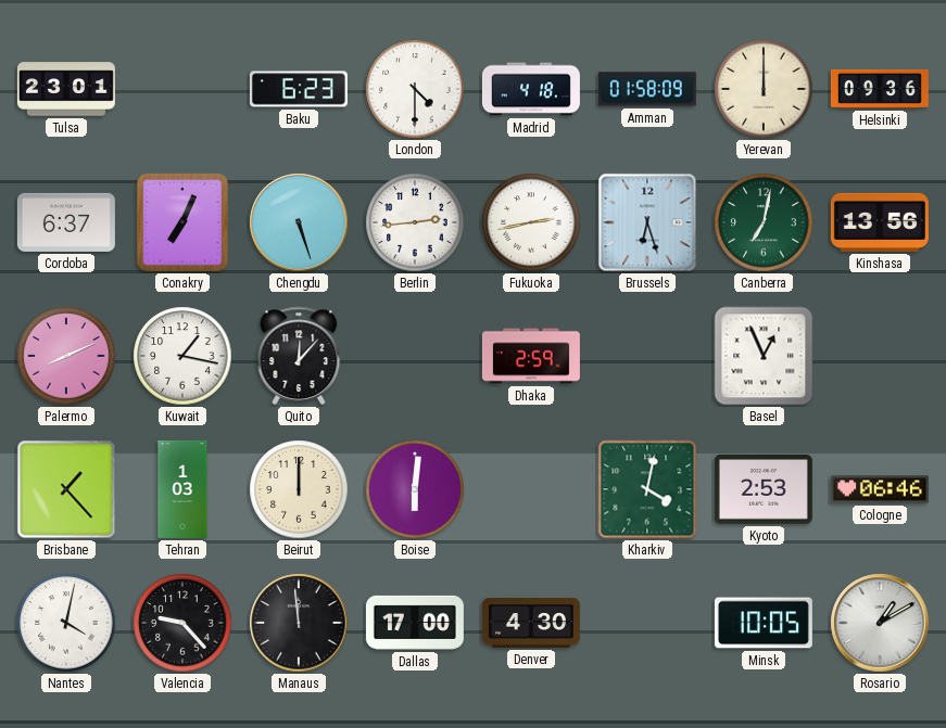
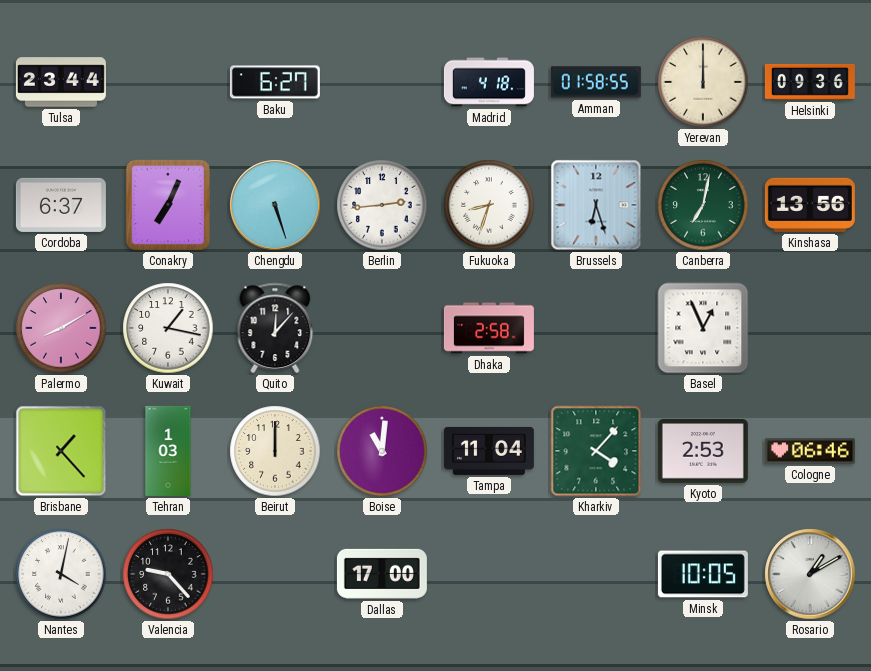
Tulsa: 23:01 -> 23:44 (61, 82)
Baku: 6:23 -> 6:27 (275, 82)
London: 4:30 -> none (415, 89)
Amman: 01:58:09 -> 01:58:55 (596, 82)
Fukuoka: 2:43 -> 8:33 (489, 205)
Palermo: 8:11 -> 8:10 (61, 328)
Dhaka: 2:59 -> 2:58 (489, 328)
Boise: 6:01 -> 11:01 (382, 451)
Tampa: none -> 11:04 (489, 451)
Kharkiv: 4:02 -> 4:07 (596, 451)
Manaus: 11:59 -> none (299, 623)
Denver: 4:30 -> none (531, 623)
